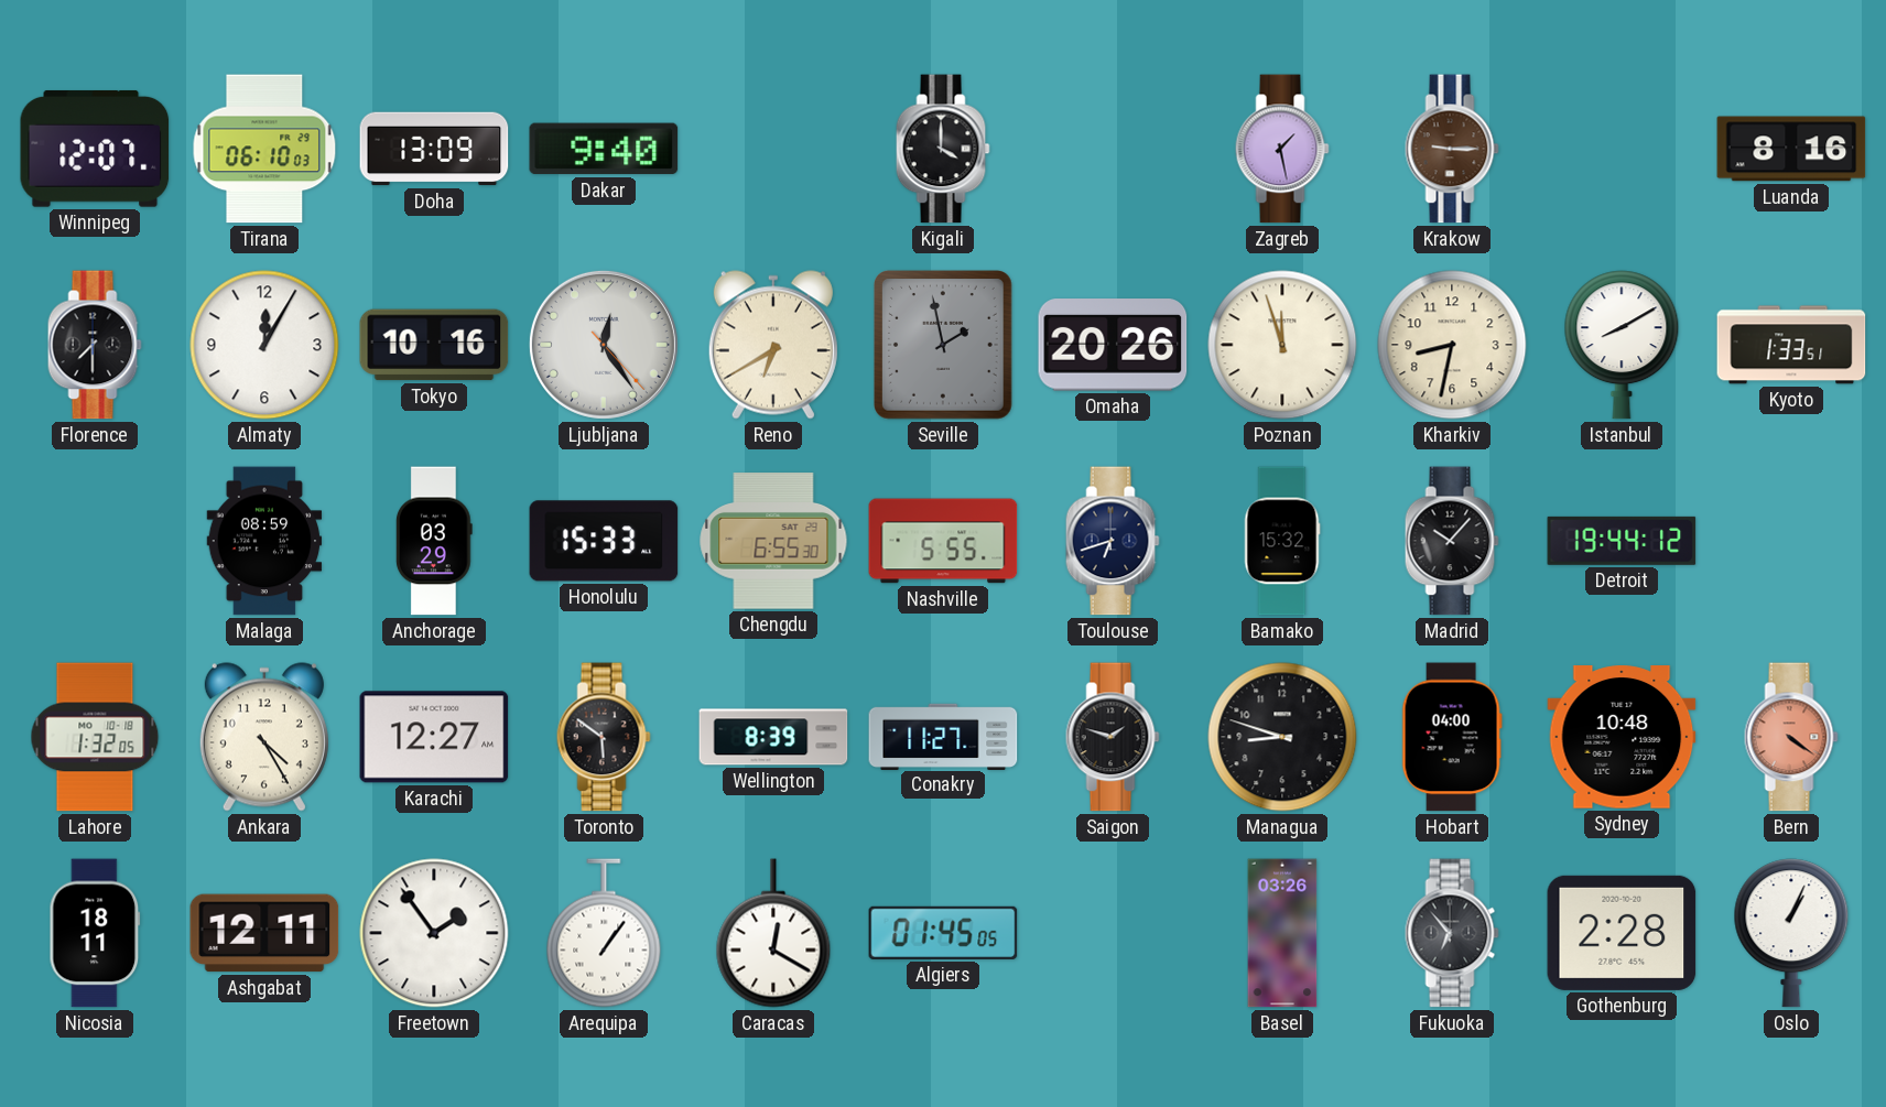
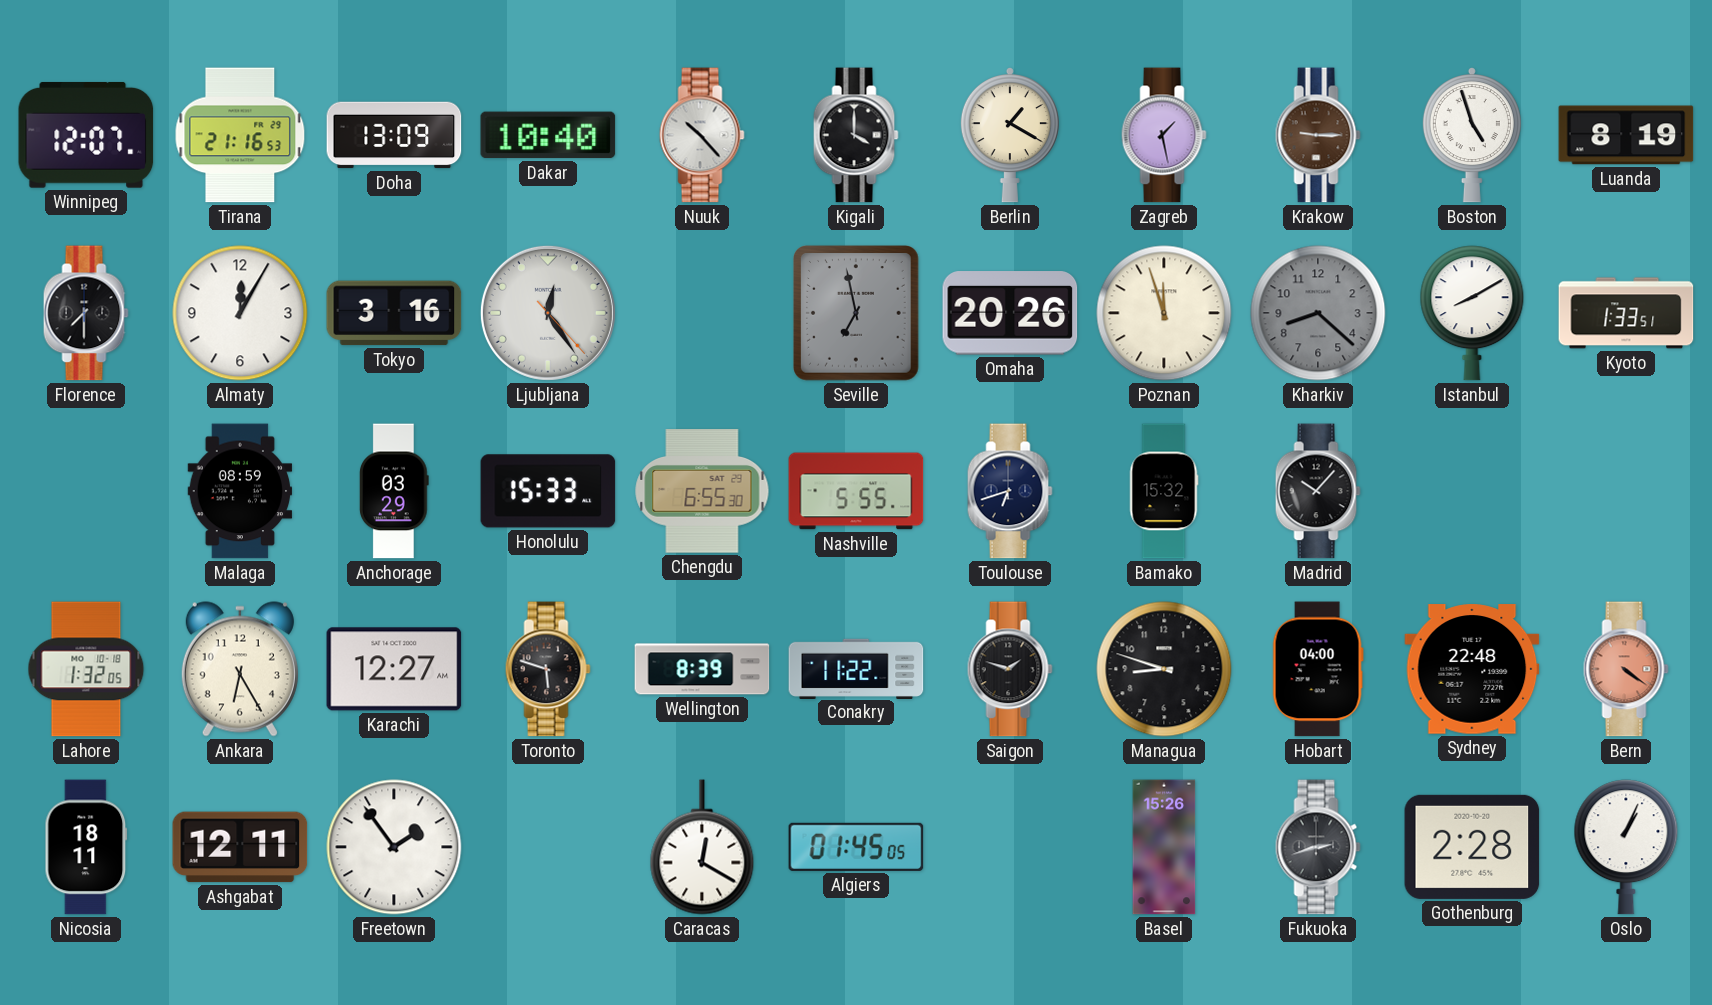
Tirana: 06:10 -> 21:16 (240, 135)
Dakar: 9:40 -> 10:40 (548, 135)
Nuuk: none -> 10:23 (702, 135)
Berlin: none -> 1:20 (1010, 136)
Boston: none -> 4:57 (1472, 136)
Luanda: 8:16 -> 8:19 (1626, 135)
Tokyo: 10:16 -> 3:16 (394, 313)
Reno: 6:40 -> none (773, 345)
Seville: 1:58 -> 6:58 (857, 314)
Kharkiv: 8:32 -> 8:22 (1318, 313)
Kharkiv dial: cream -> grey (1318, 313)
Detroit: 19:44 -> none (1622, 541)
Ankara: 4:25 -> 6:25 (240, 669)
Toronto: 5:51 -> 5:48 (548, 669)
Conakry: 11:27 -> 11:22 (856, 668)
Sydney: 10:48 -> 22:48 (1472, 669)
Arequipa: 1:06 -> none (604, 933)
Basel: 03:26 -> 15:26 (1164, 847)
Fukuoka: 6:53 -> 2:42 (1318, 847)
